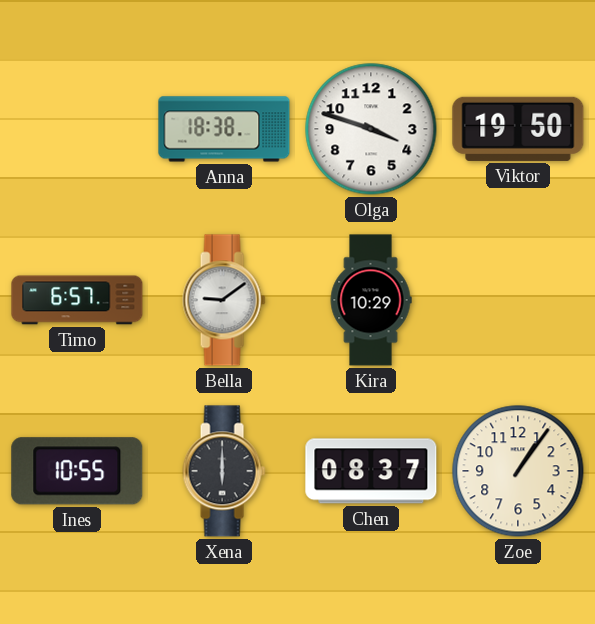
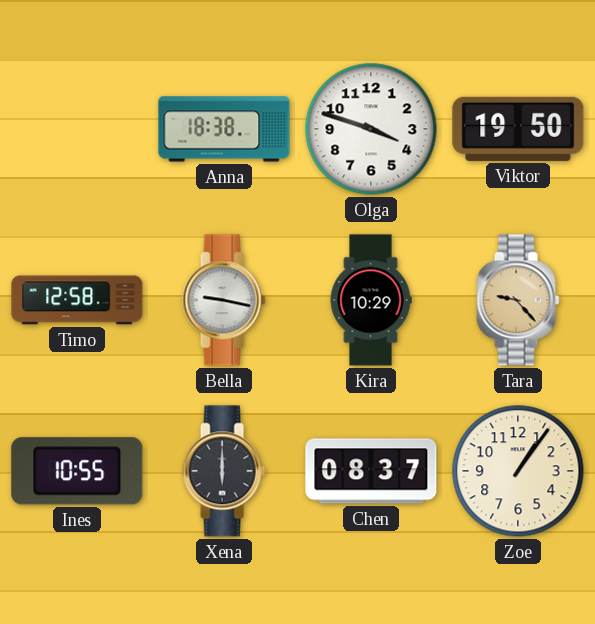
Timo: 6:57 -> 12:58 (77, 300)
Bella: 9:09 -> 9:17 (224, 300)
Tara: none -> 9:23 (518, 300)
